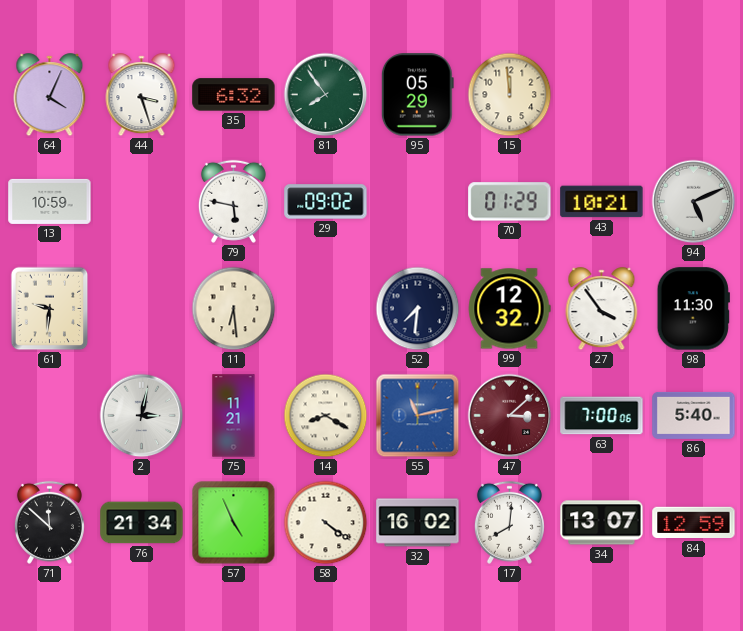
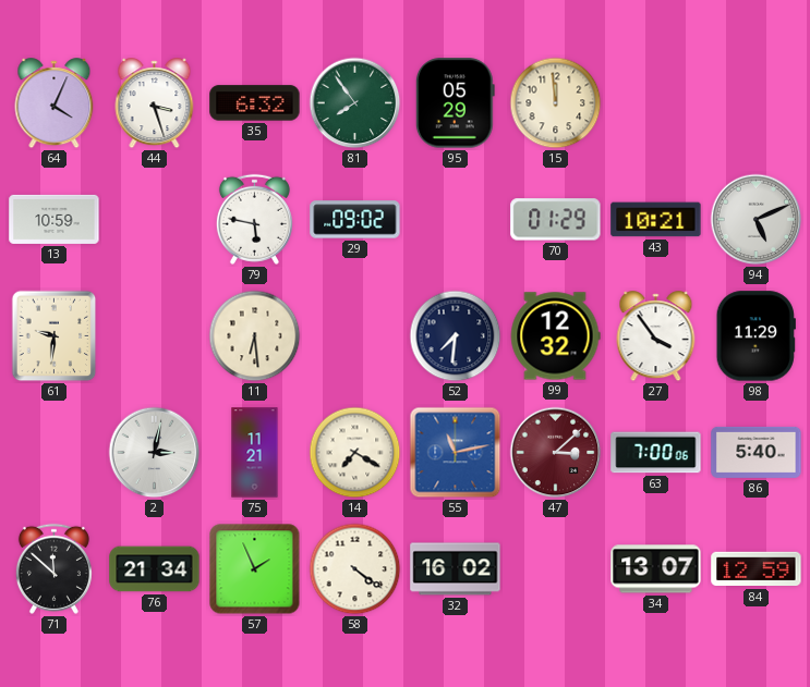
98: 11:30 -> 11:29 (755, 336)
14: 8:20 -> 7:20 (355, 453)
57: 4:56 -> 1:56 (255, 569)
17: 8:01 -> none (509, 522)
